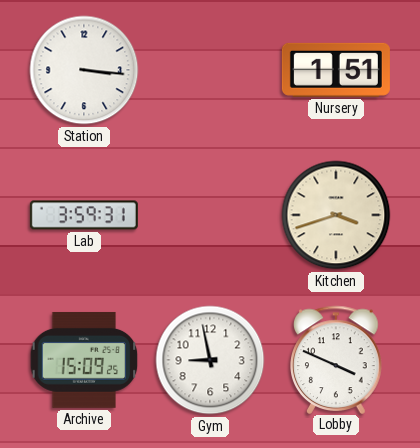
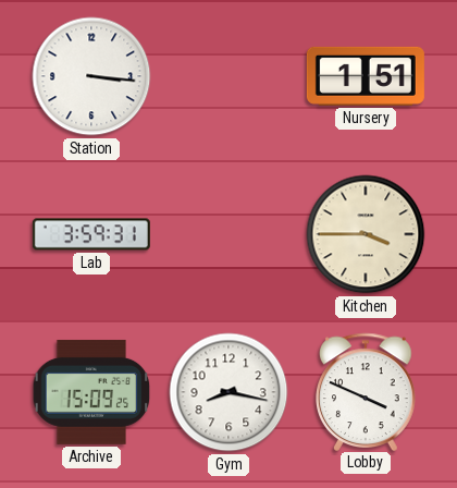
Kitchen: 3:42 -> 3:45 (366, 234)
Gym: 8:58 -> 8:17 (228, 392)
